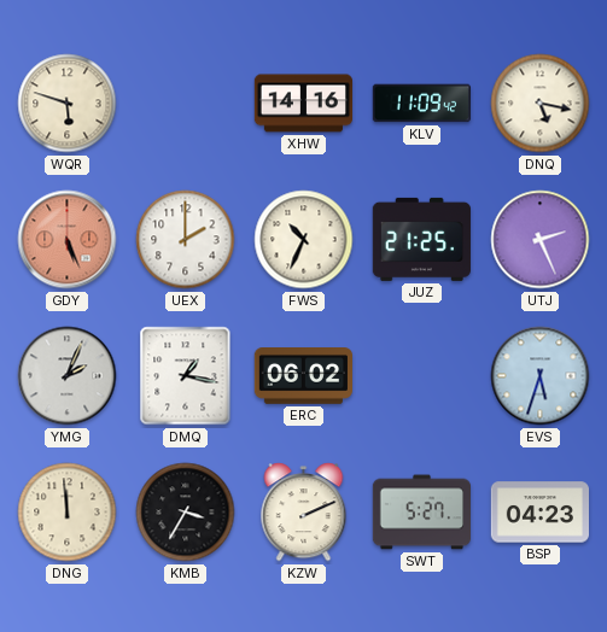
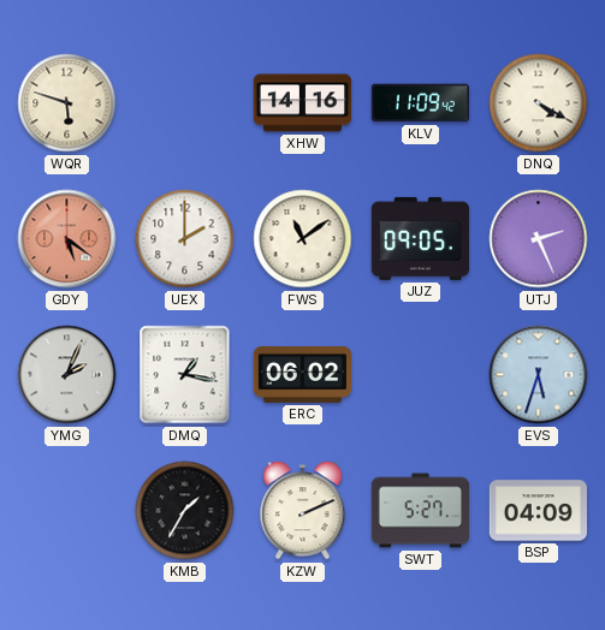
DNQ: 5:17 -> 4:20 (539, 103)
GDY: 5:26 -> 5:21 (67, 239)
FWS: 10:34 -> 11:09 (303, 239)
JUZ: 21:25 -> 09:05 (420, 238)
DNG: 11:59 -> none (68, 513)
KMB: 3:35 -> 1:35 (185, 511)
BSP: 04:23 -> 04:09 (538, 511)
